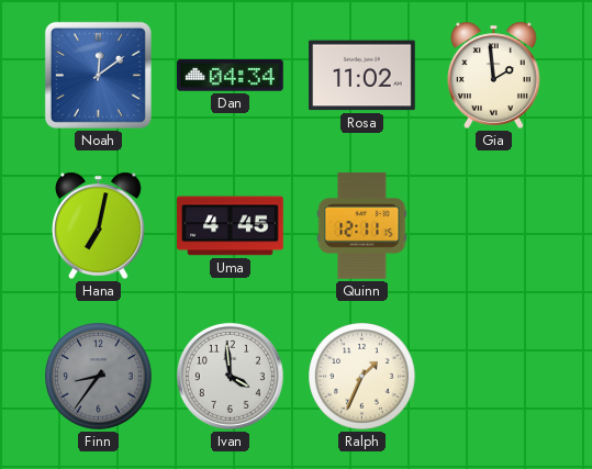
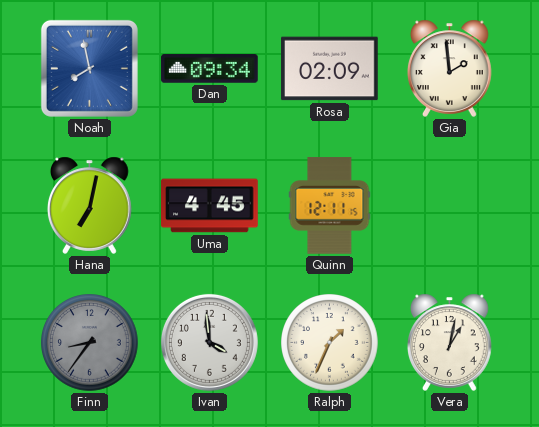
Noah: 12:09 -> 7:58 (89, 68)
Dan: 04:34 -> 09:34 (210, 69)
Rosa: 11:02 -> 02:09 (330, 69)
Vera: none -> 1:02 (450, 342)
